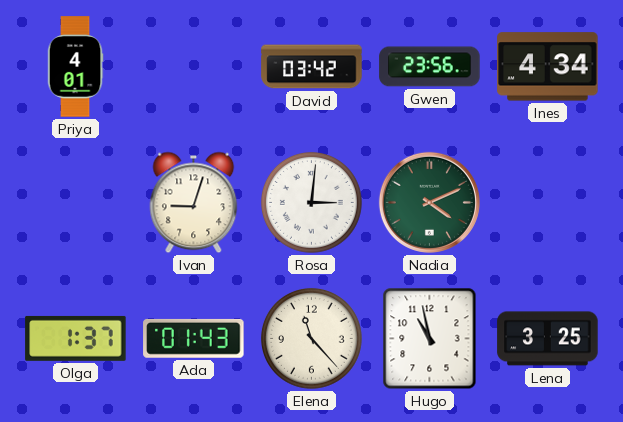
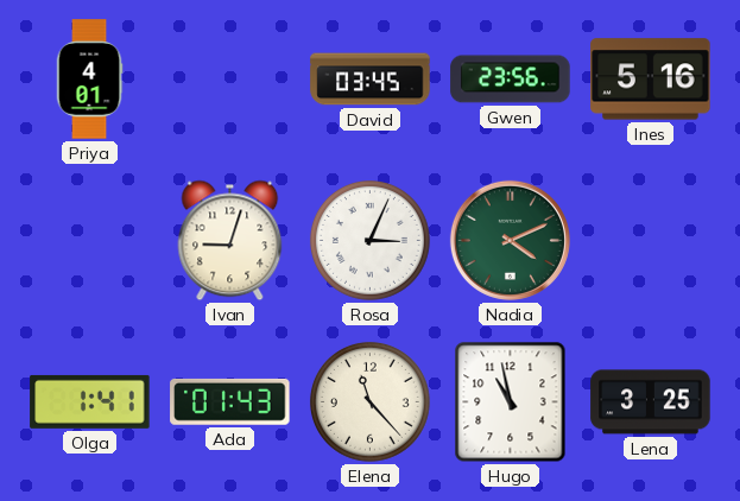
David: 03:42 -> 03:45 (371, 80)
Ines: 4:34 -> 5:16 (651, 80)
Rosa: 3:01 -> 3:04 (369, 240)
Olga: 1:37 -> 1:41 (90, 401)
